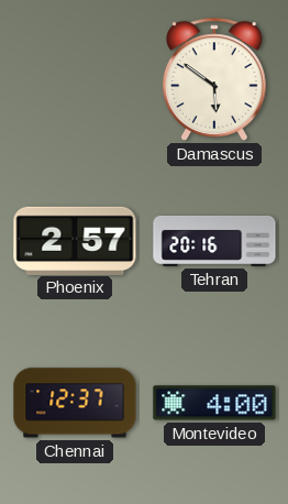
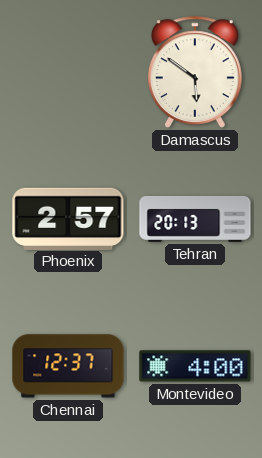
Tehran: 20:16 -> 20:13 (195, 219)
